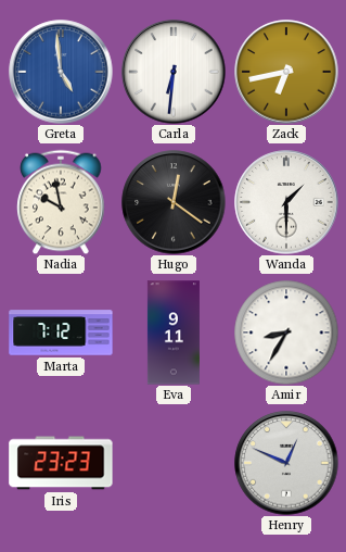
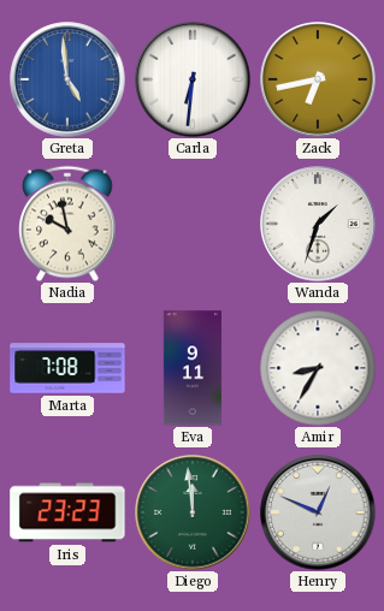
Hugo: 12:21 -> none (174, 202)
Wanda: 1:30 -> 1:33 (318, 224)
Marta: 7:12 -> 7:08 (67, 368)
Diego: none -> 11:59 (193, 512)
